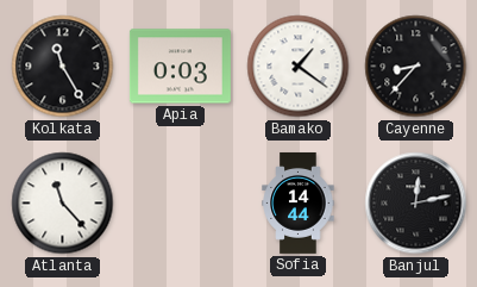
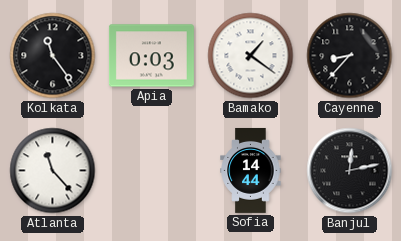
Kolkata: 11:25 -> 11:24 (53, 56)
